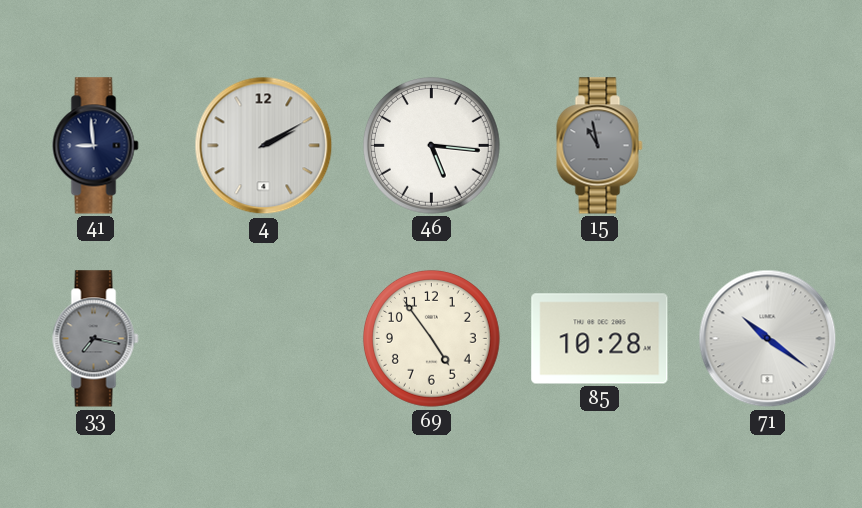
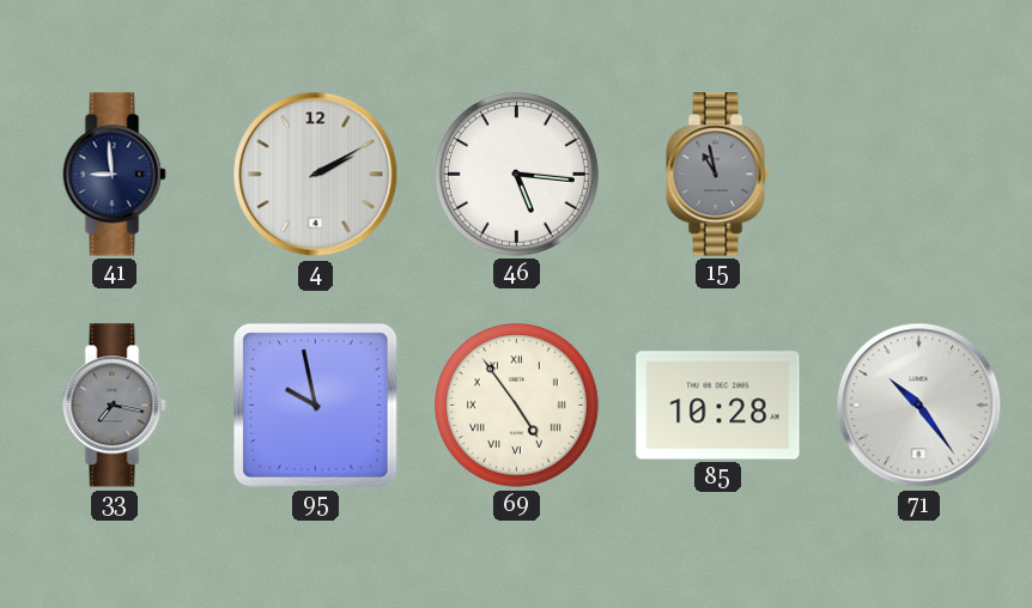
95: none -> 9:58 (315, 405)
69 numerals: Arabic -> Roman (516, 405)
71: 10:21 -> 10:24 (919, 406)
